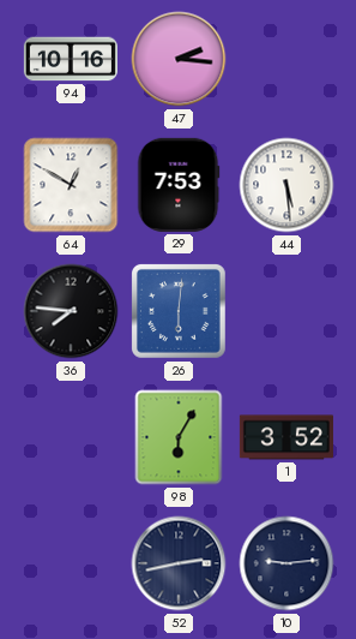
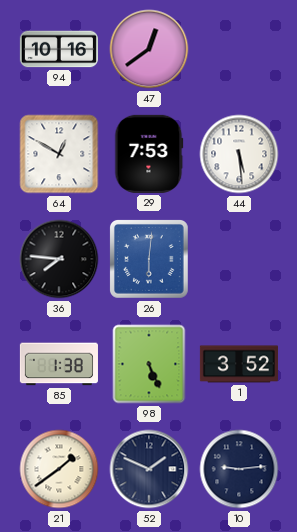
47: 2:16 -> 12:39 (149, 49)
85: none -> 1:38 (59, 364)
98: 6:05 -> 5:26 (149, 364)
21: none -> 1:39 (59, 469)
52: 2:43 -> 1:49 (149, 469)
